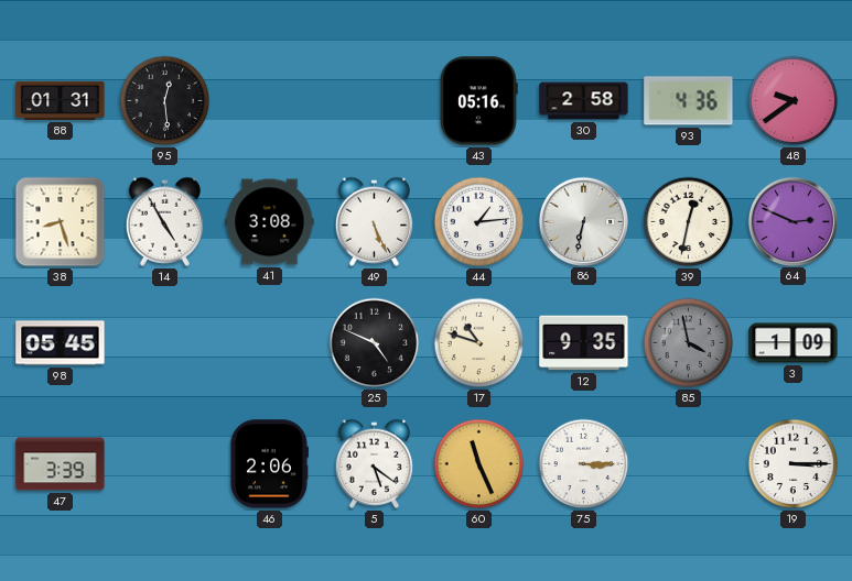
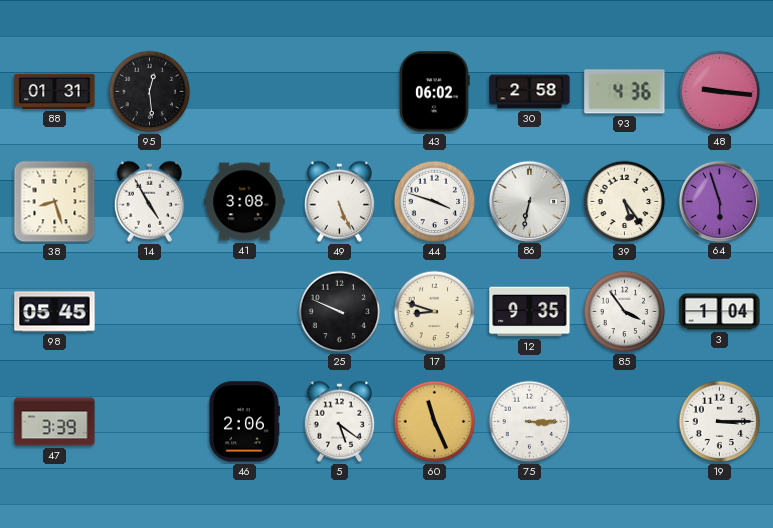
43: 05:16 -> 06:02 (435, 92)
48: 9:39 -> 9:16 (720, 92)
44: 1:14 -> 3:48 (435, 202)
39: 12:32 -> 5:24 (625, 202)
64: 2:49 -> 5:57 (719, 201)
25: 4:49 -> 9:49 (340, 312)
17: 10:48 -> 8:48 (435, 312)
85: 3:58 -> 3:54 (625, 312)
85 dial: grey -> white (625, 312)
3: 1:09 -> 1:04 (720, 312)
